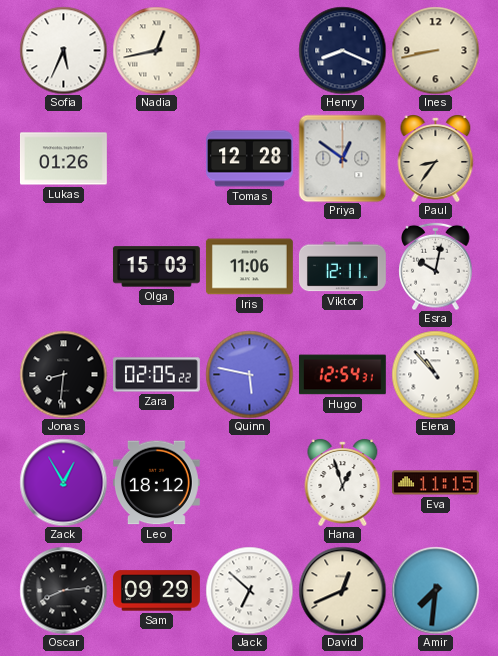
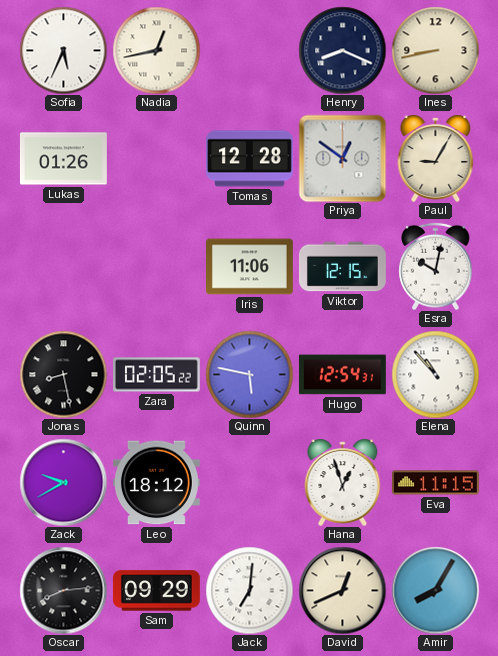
Paul: 8:36 -> 9:05 (436, 158)
Olga: 15:03 -> none (156, 267)
Viktor: 12:11 -> 12:15 (342, 267)
Jonas: 8:31 -> 8:28 (63, 374)
Zack: 12:55 -> 9:40 (63, 482)
Jack: 6:52 -> 7:01 (249, 590)
Amir: 7:31 -> 8:05 (435, 590)
